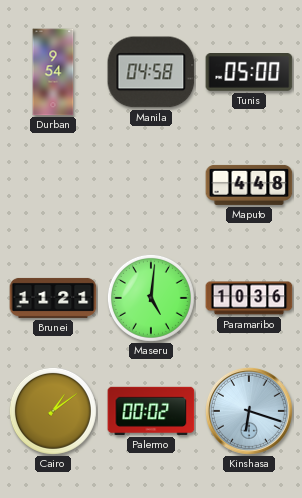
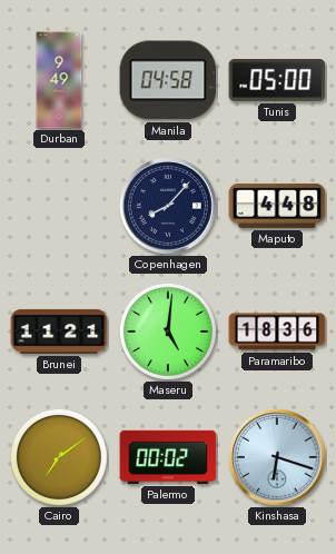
Durban: 9:54 -> 9:49 (59, 80)
Copenhagen: none -> 8:07 (168, 206)
Paramaribo: 10:36 -> 18:36 (277, 332)
Cairo: 1:09 -> 7:09 (59, 457)
